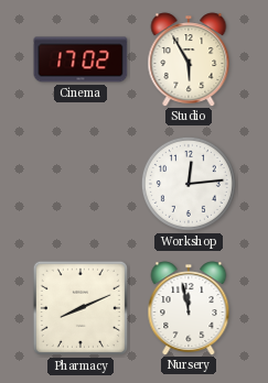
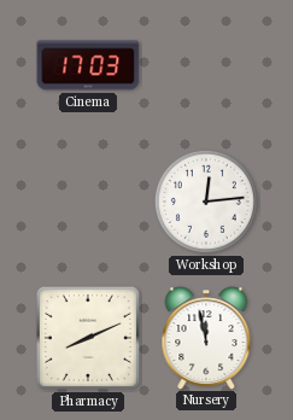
Cinema: 17:02 -> 17:03 (88, 65)
Studio: 5:55 -> none (189, 59)
